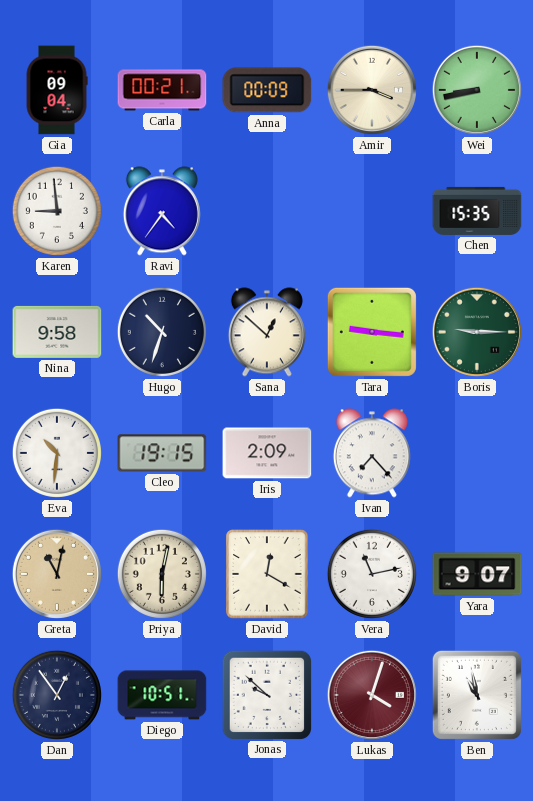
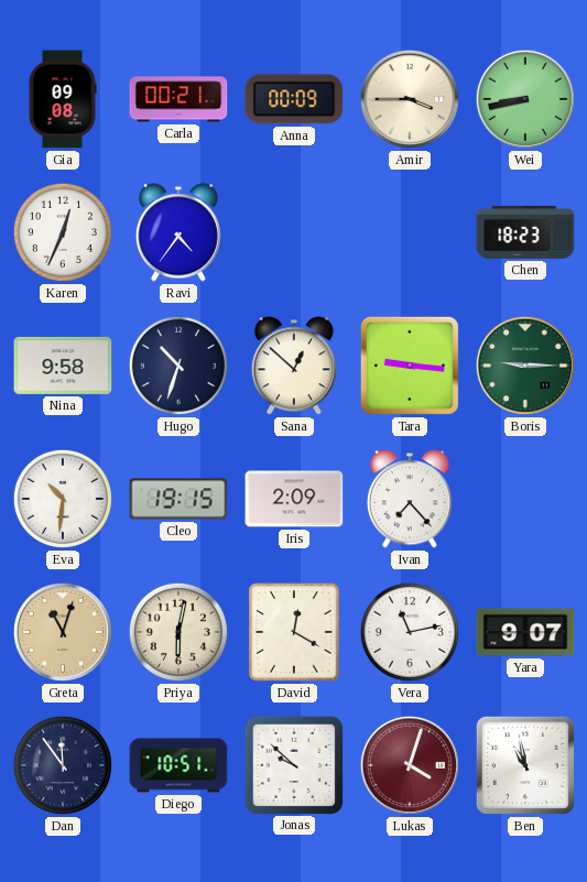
Gia: 09:04 -> 09:08 (63, 99)
Karen: 8:59 -> 12:34 (63, 232)
Chen: 15:35 -> 18:23 (525, 232)
Greta: 11:02 -> 11:03 (63, 632)
Dan: 12:54 -> 11:54 (63, 765)
